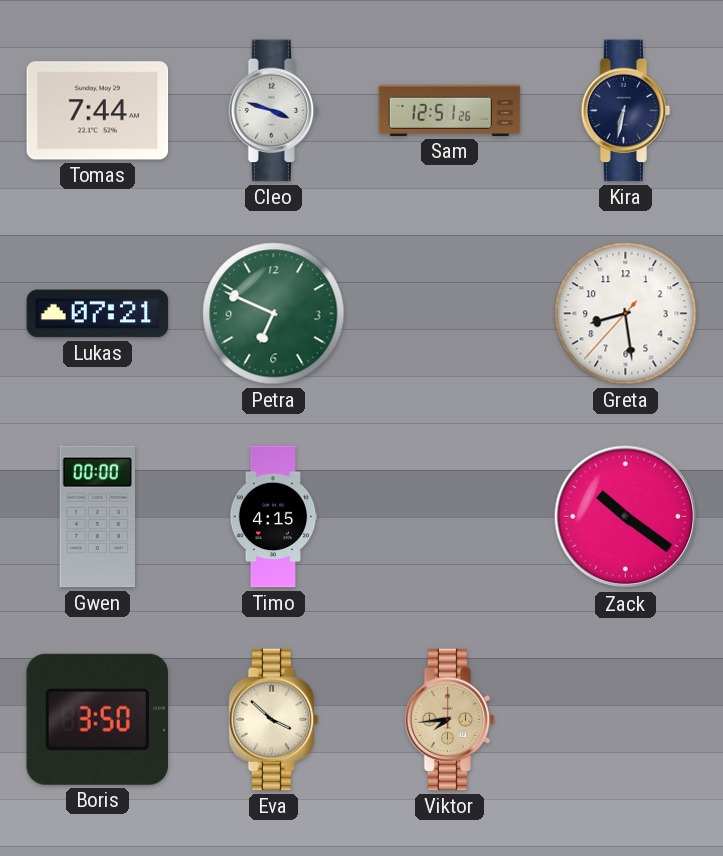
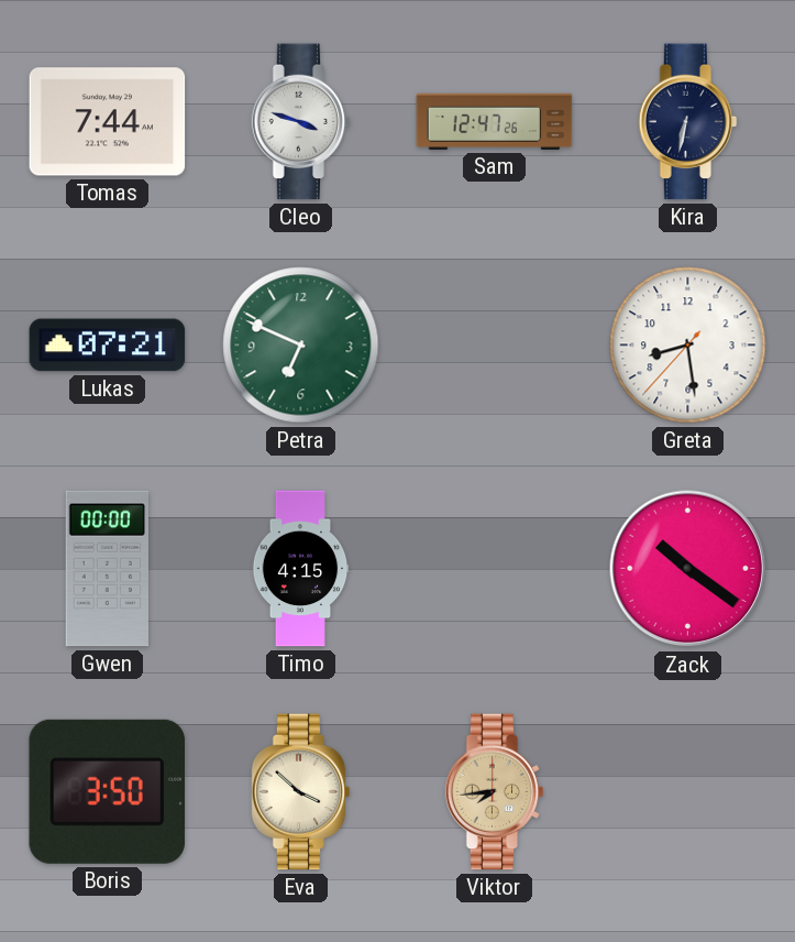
Sam: 12:51 -> 12:47 (495, 121)
